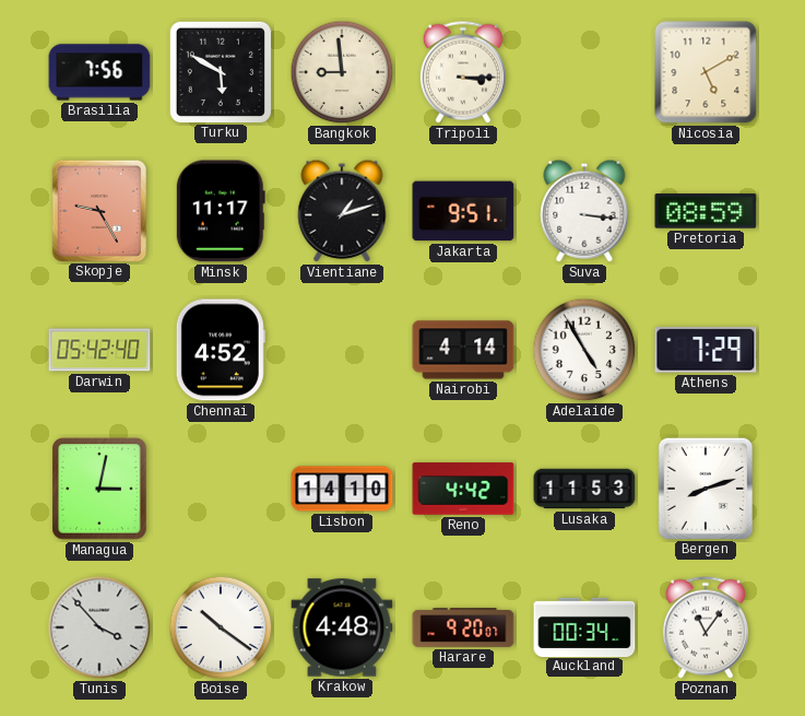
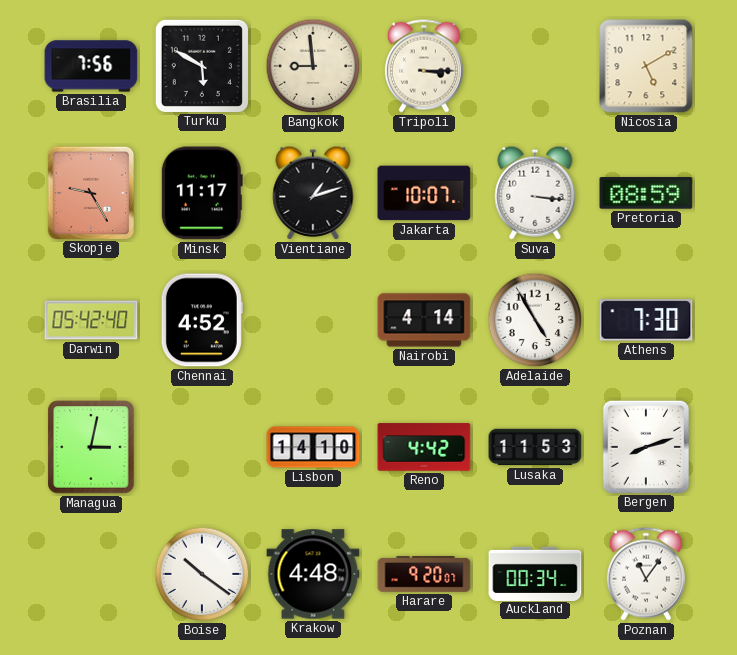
Jakarta: 9:51 -> 10:07 (424, 193)
Athens: 7:29 -> 7:30 (646, 320)
Tunis: 3:53 -> none (99, 627)
